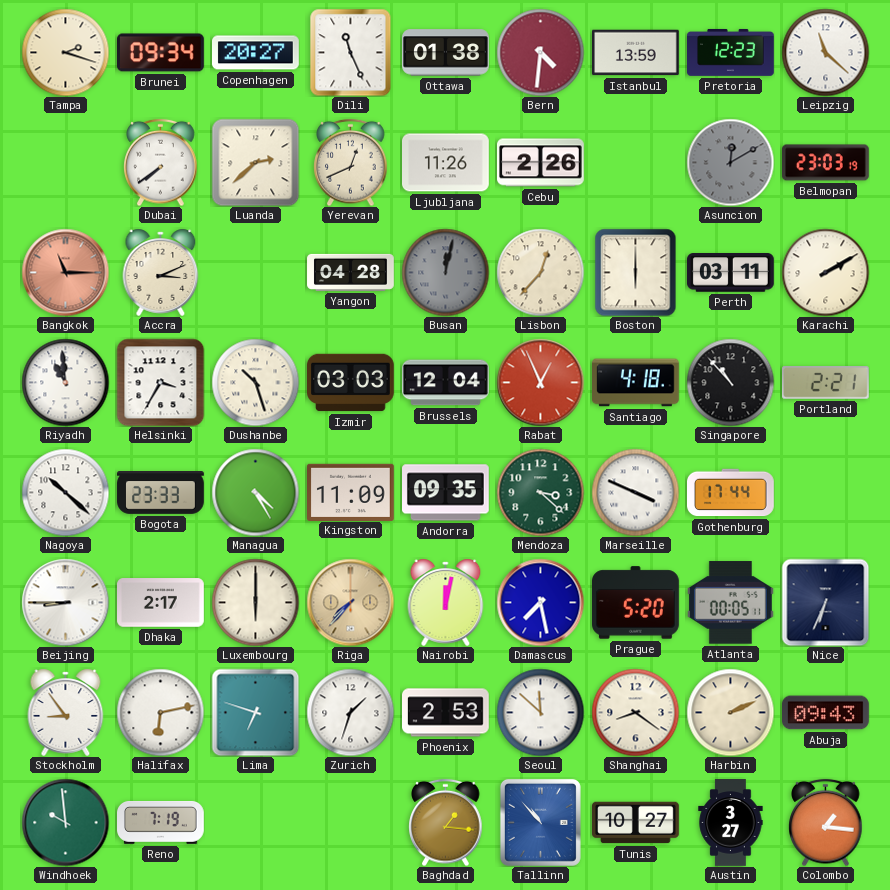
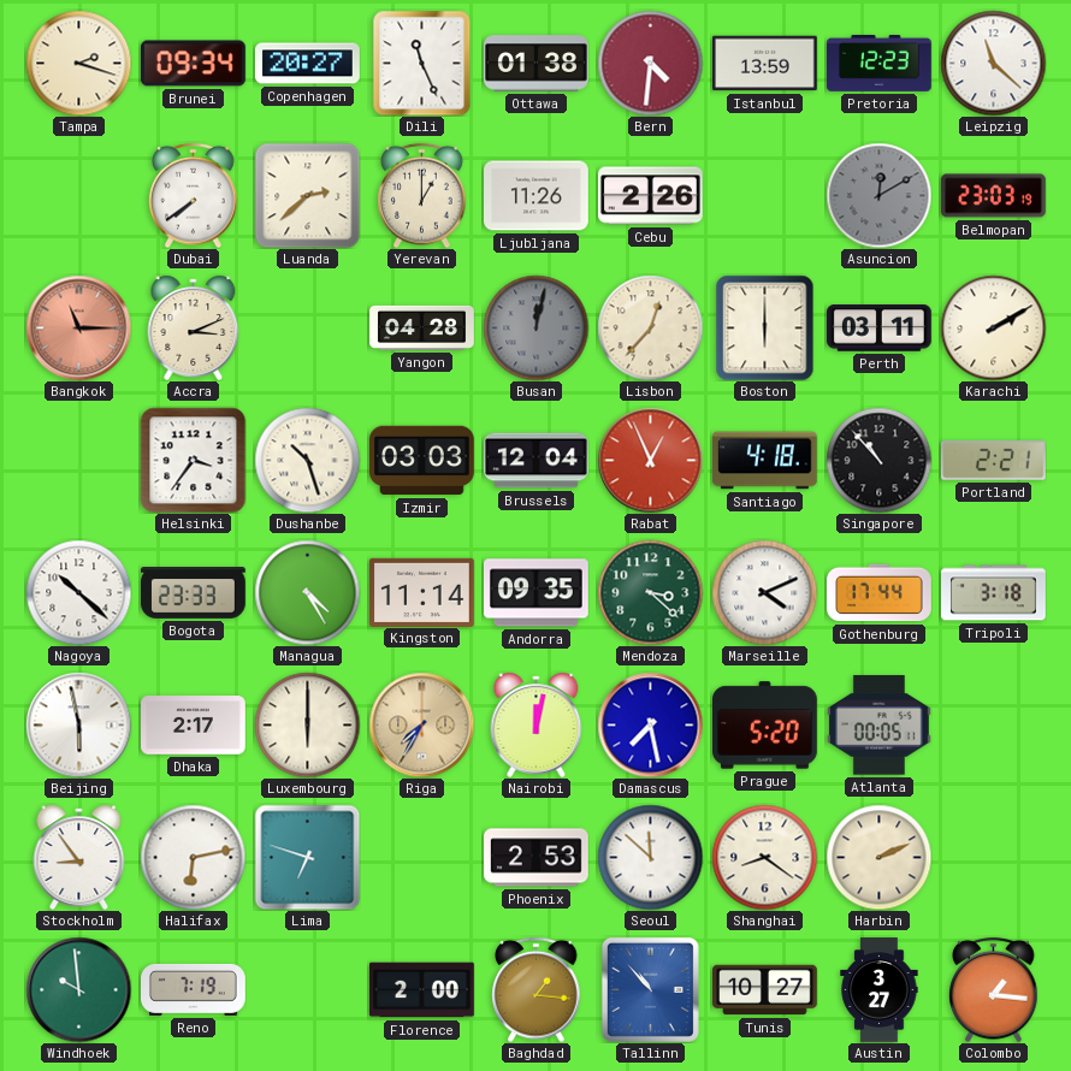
Yerevan: 12:41 -> 1:00 (422, 195)
Riyadh: 10:59 -> none (65, 382)
Helsinki: 3:35 -> 3:36 (193, 460)
Kingston: 11:09 -> 11:14 (422, 592)
Marseille: 3:49 -> 4:11 (764, 592)
Tripoli: none -> 3:18 (994, 593)
Beijing: 8:45 -> 5:58 (78, 724)
Riga: 7:37 -> 7:35 (421, 724)
Nice: 6:34 -> none (825, 602)
Zurich: 1:33 -> none (350, 712)
Abuja: 09:43 -> none (826, 713)
Florence: none -> 2:00 (422, 990)
